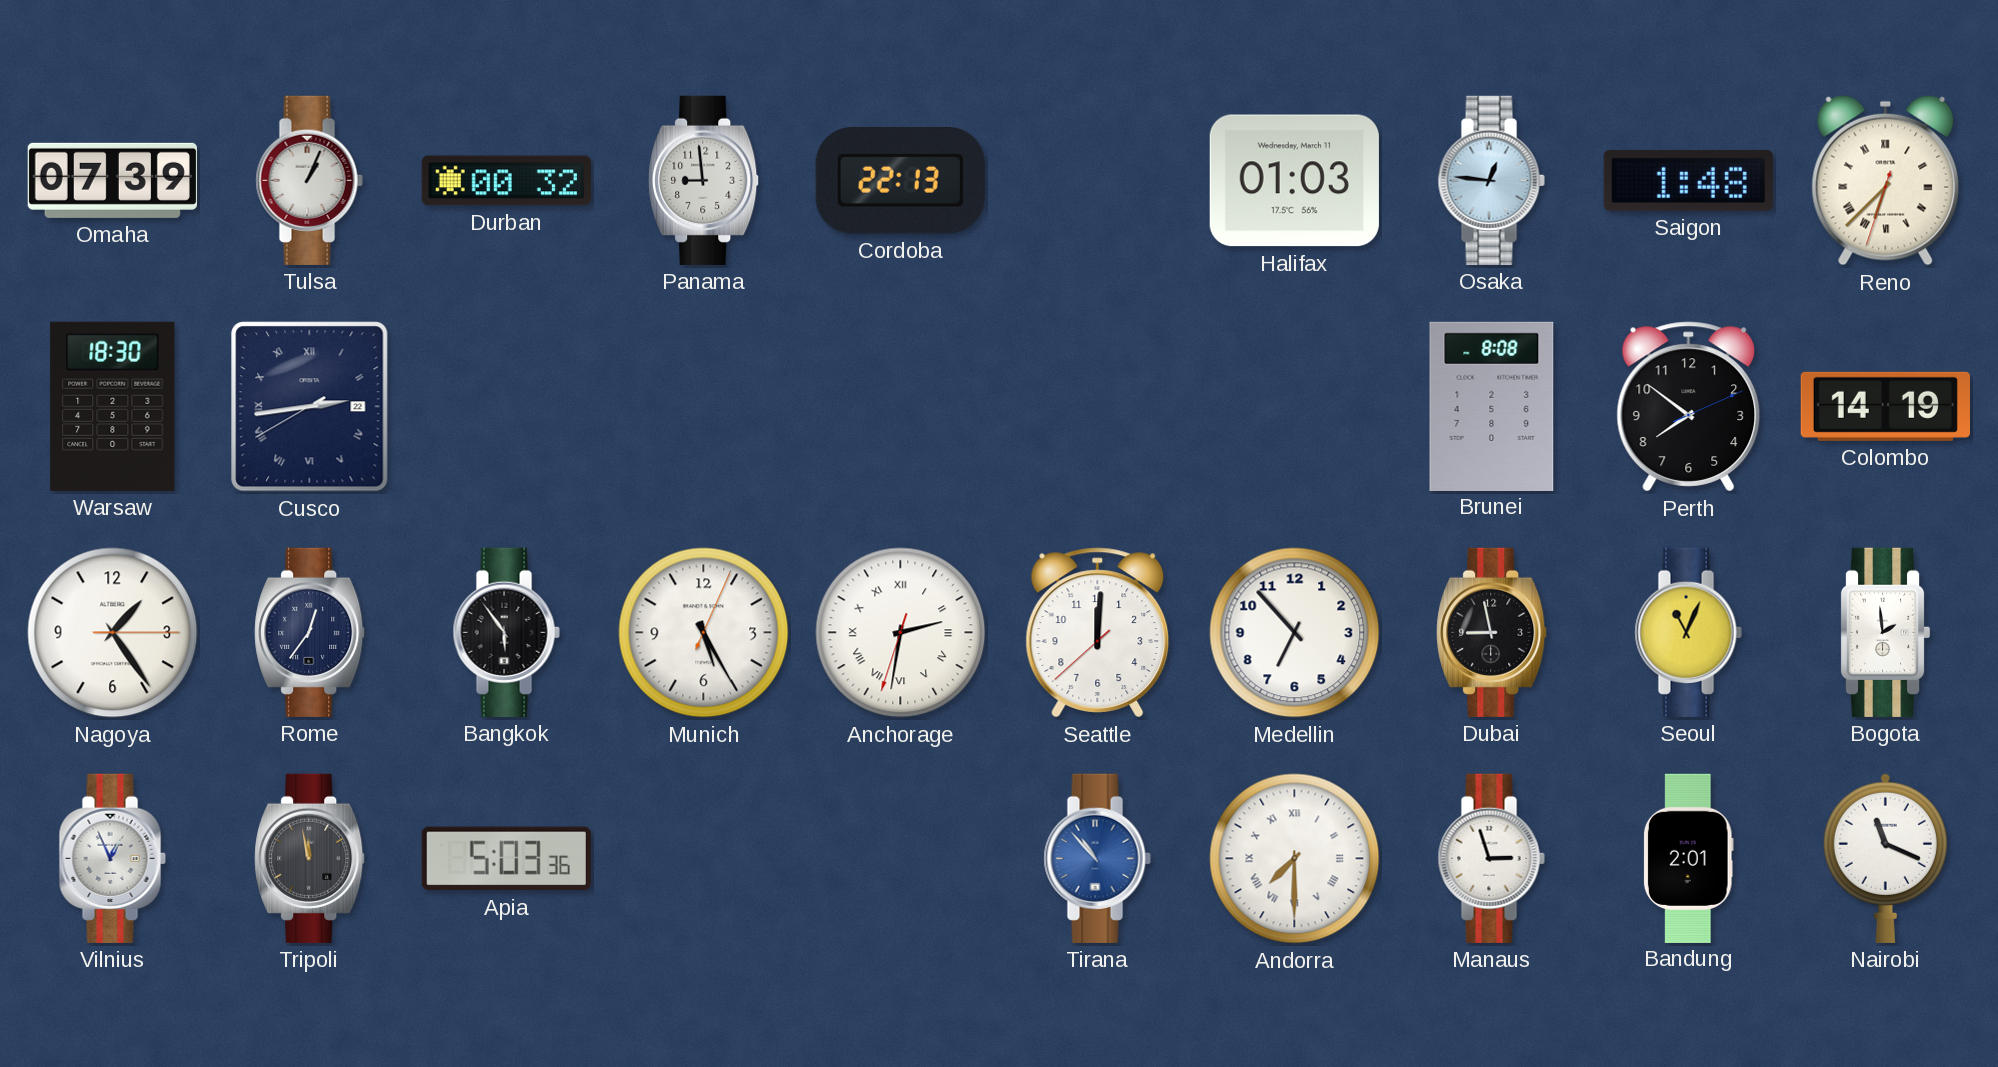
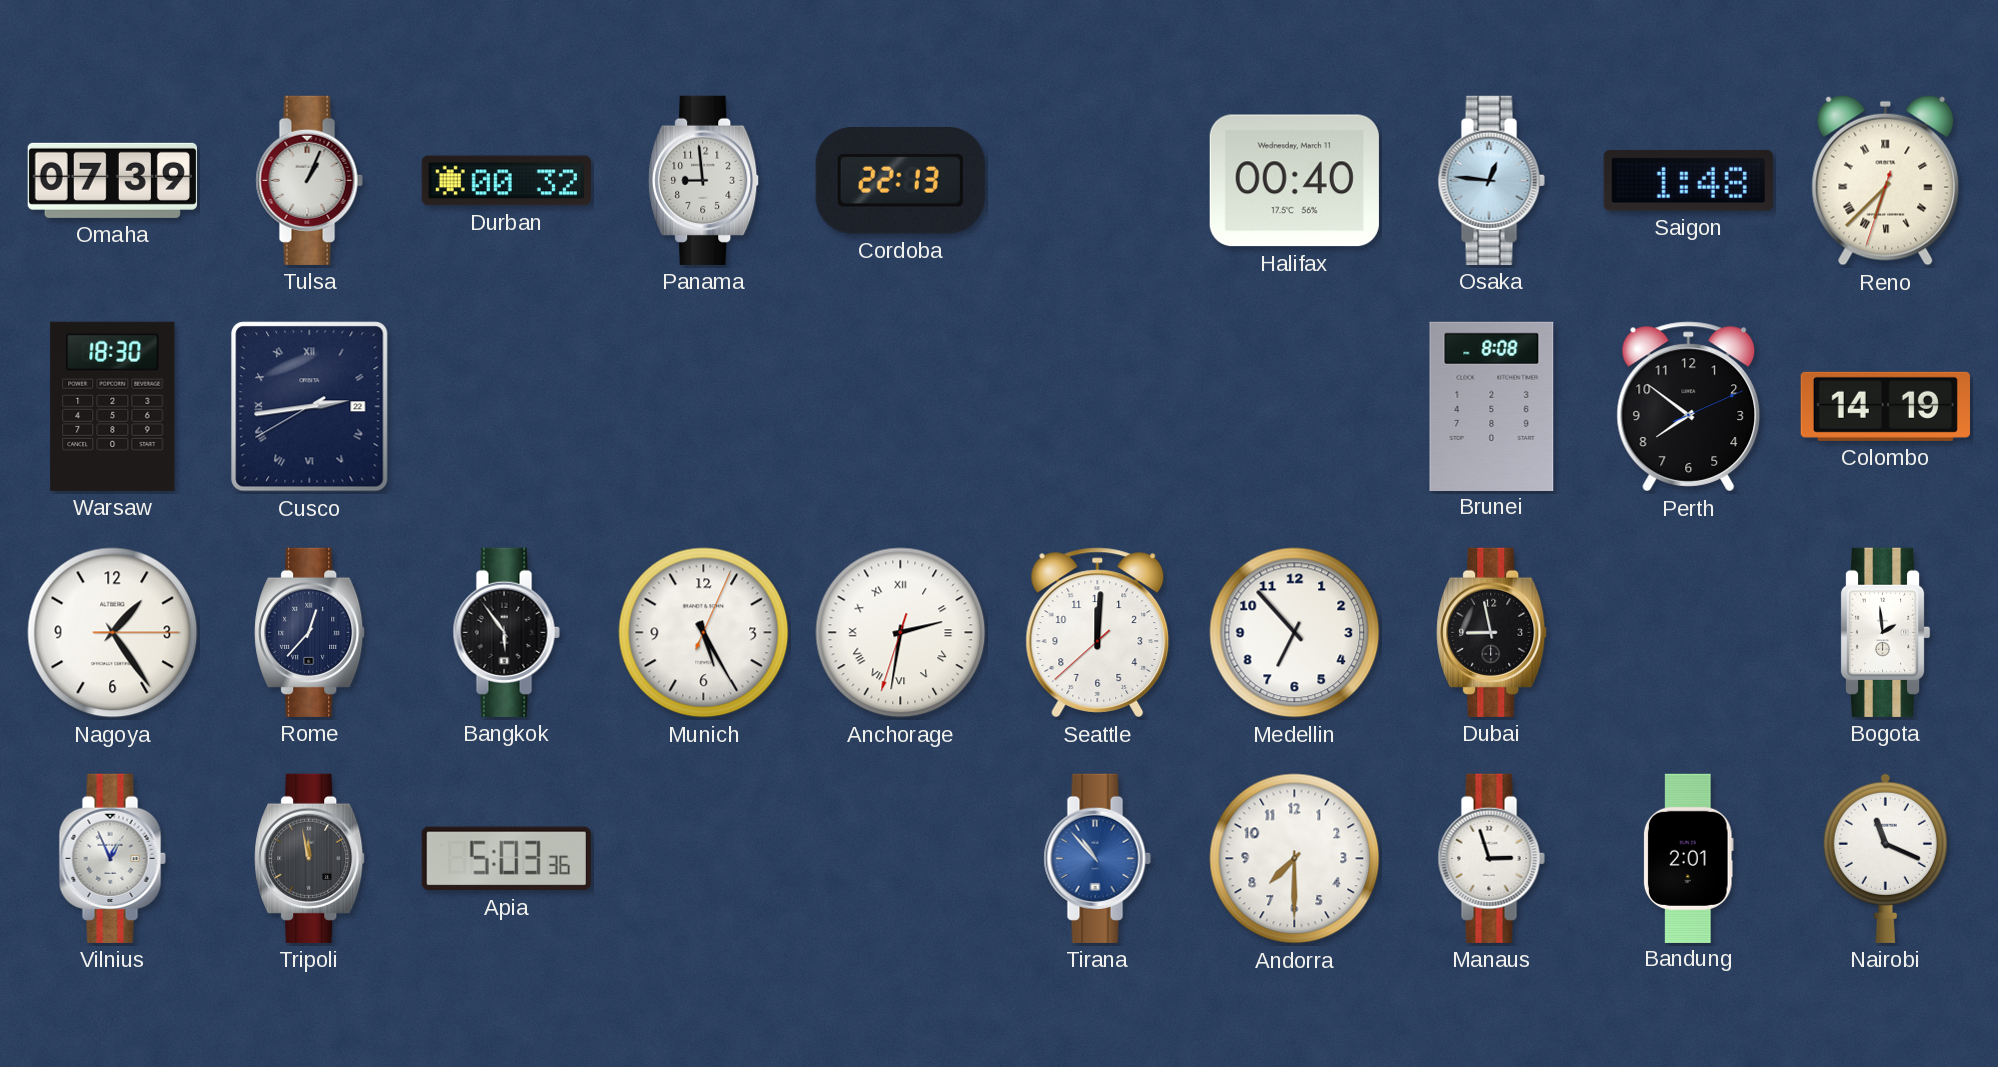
Halifax: 01:03 -> 00:40 (1294, 181)
Rome: 12:36 -> 12:37 (310, 632)
Seoul: 11:04 -> none (1688, 632)
Andorra numerals: Roman -> Arabic (1295, 859)
